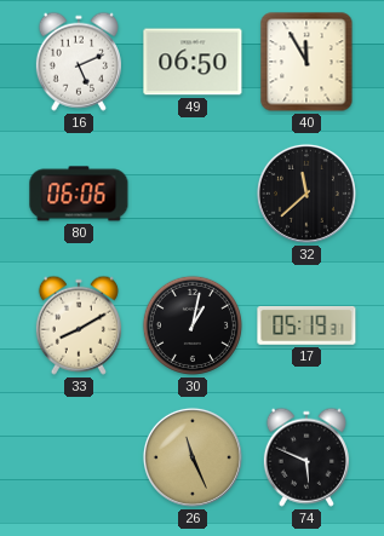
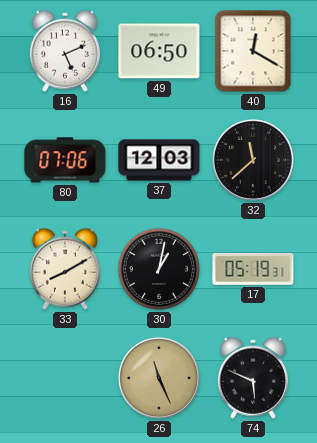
40: 11:55 -> 12:20 (253, 51)
80: 06:06 -> 07:06 (65, 160)
37: none -> 12:03 (159, 160)
